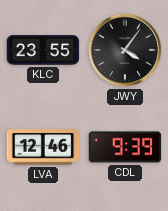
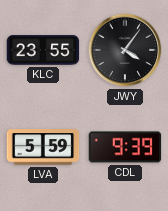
LVA: 12:46 -> 5:59 (43, 147)
